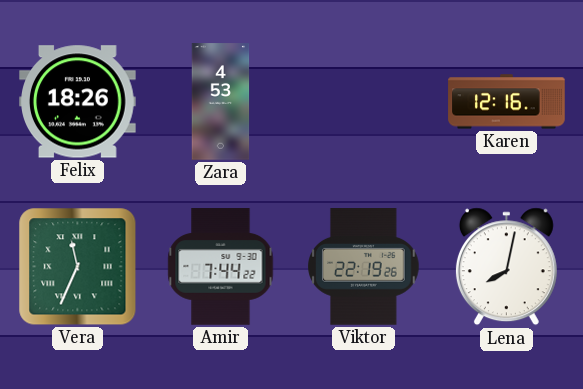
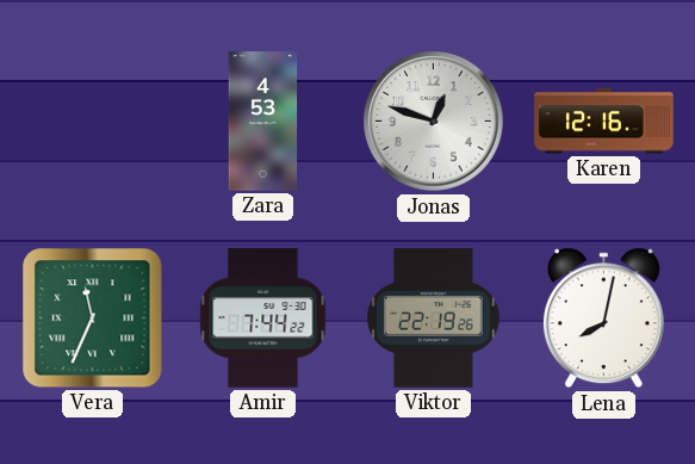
Felix: 18:26 -> none (78, 102)
Jonas: none -> 12:48 (434, 122)
